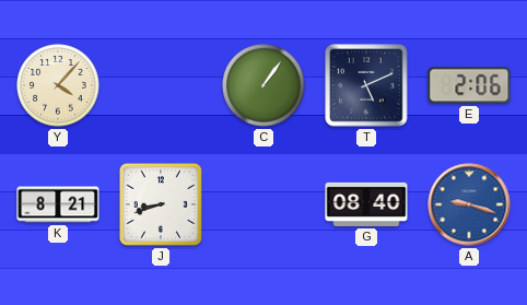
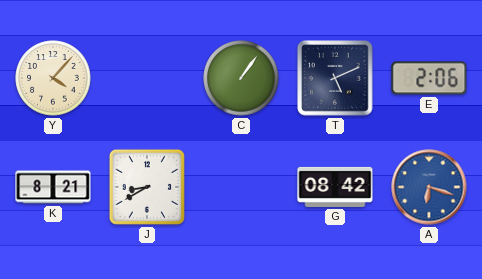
J: 8:42 -> 8:40 (147, 187)
G: 08:40 -> 08:42 (335, 187)
A: 9:18 -> 6:18 (429, 187)
